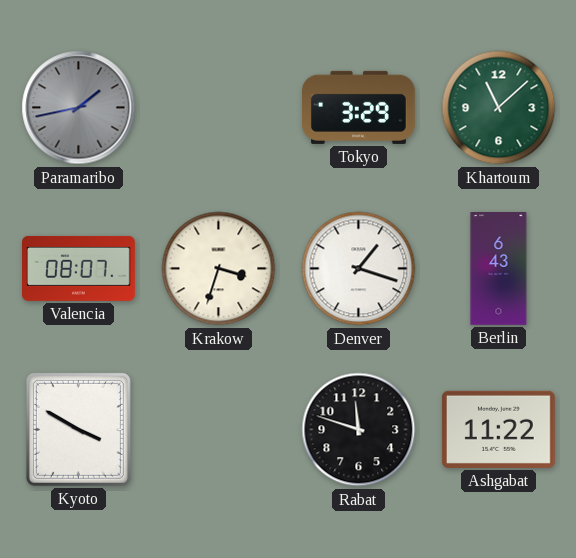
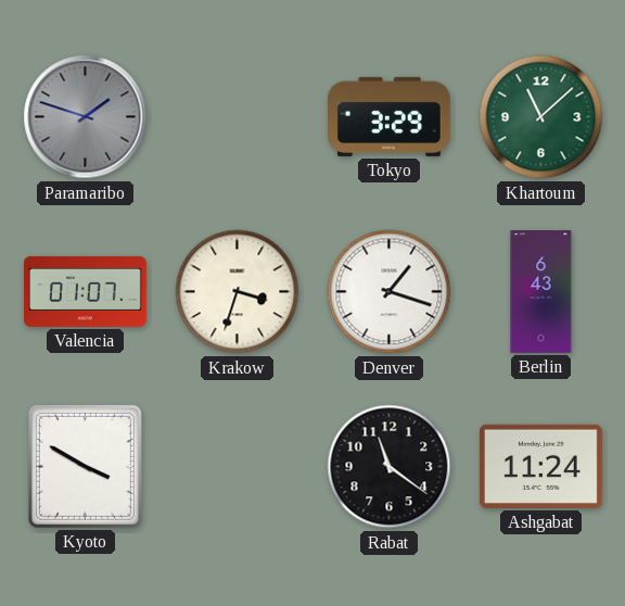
Paramaribo: 1:43 -> 1:48 (86, 117)
Valencia: 08:07 -> 01:07 (86, 291)
Rabat: 11:48 -> 11:21 (390, 467)
Ashgabat: 11:22 -> 11:24 (540, 466)
